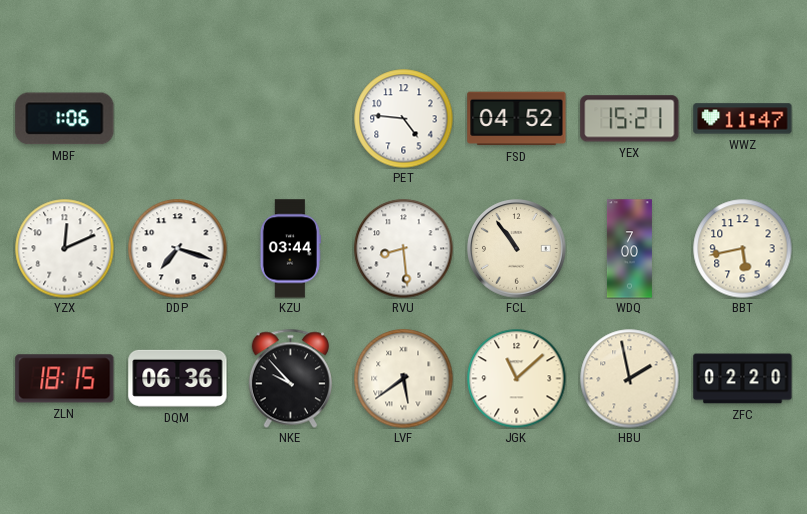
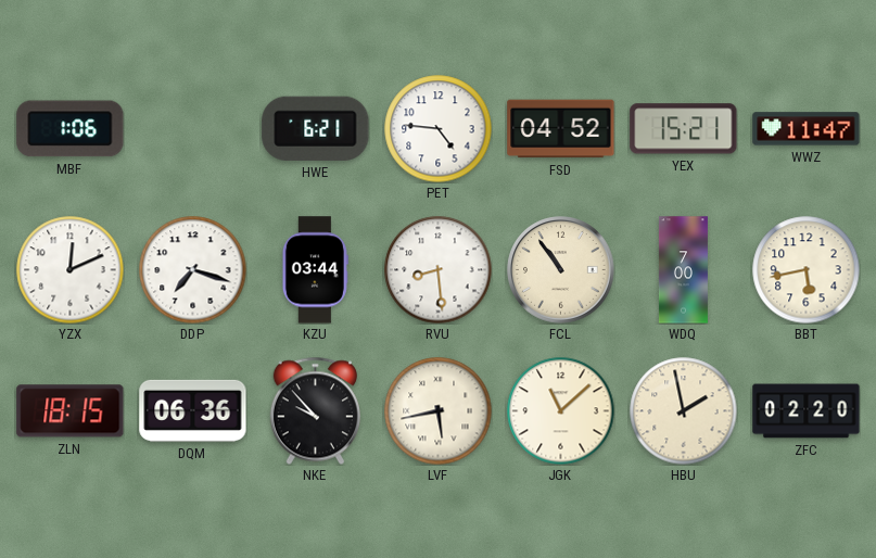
HWE: none -> 6:21 (316, 128)
LVF: 5:39 -> 5:43 (439, 411)
